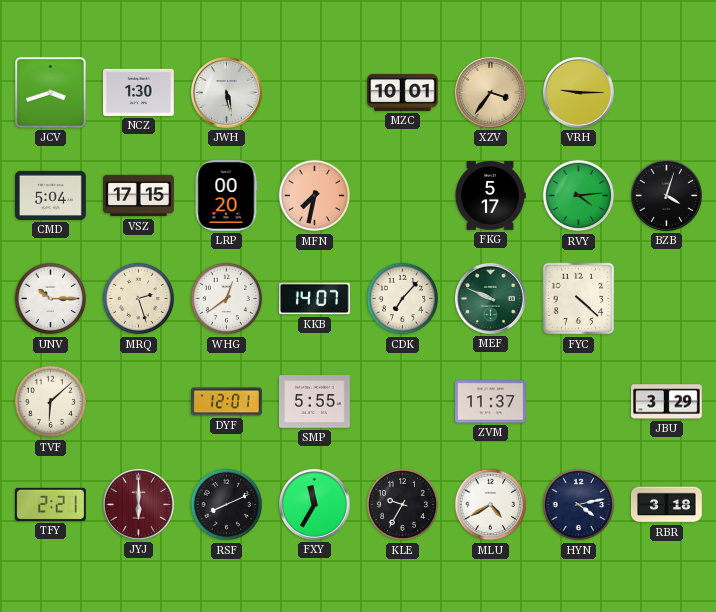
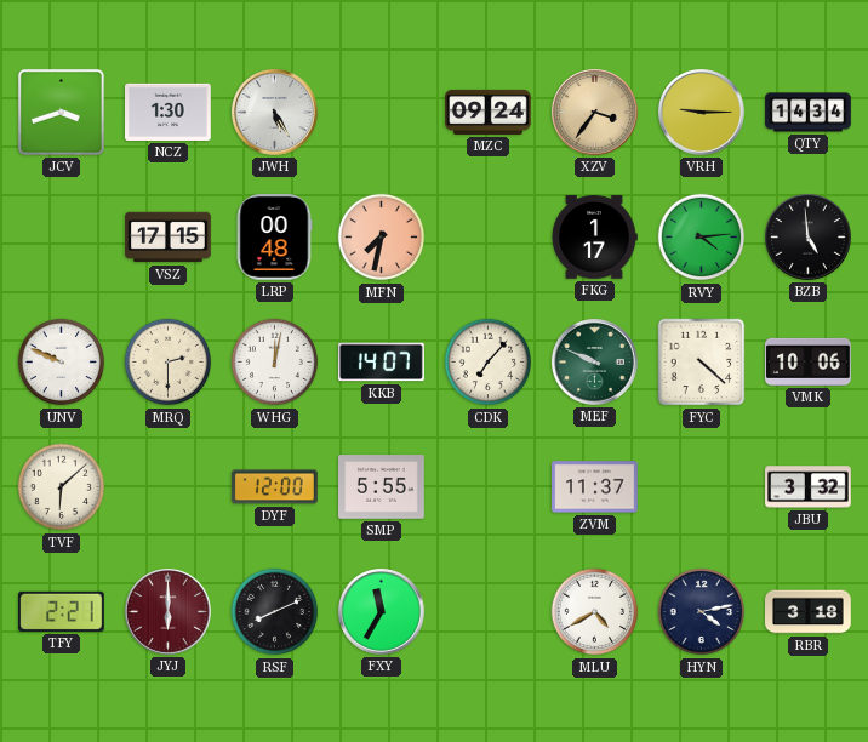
JWH: 5:28 -> 5:25 (275, 113)
MZC: 10:01 -> 09:24 (489, 112)
QTY: none -> 14:34 (809, 113)
CMD: 5:04 -> none (51, 195)
LRP: 00:20 -> 00:48 (274, 238)
FKG: 5:17 -> 1:17 (594, 238)
BZB: 4:03 -> 4:59 (809, 238)
UNV: 10:15 -> 9:49 (62, 363)
MRQ: 2:27 -> 2:30 (169, 363)
WHG: 12:39 -> 12:02 (275, 363)
VMK: none -> 10:06 (809, 361)
DYF: 12:01 -> 12:00 (275, 487)
JBU: 3:29 -> 3:32 (809, 487)
KLE: 9:35 -> none (403, 505)
